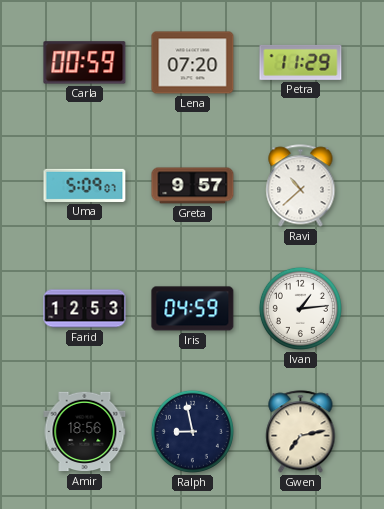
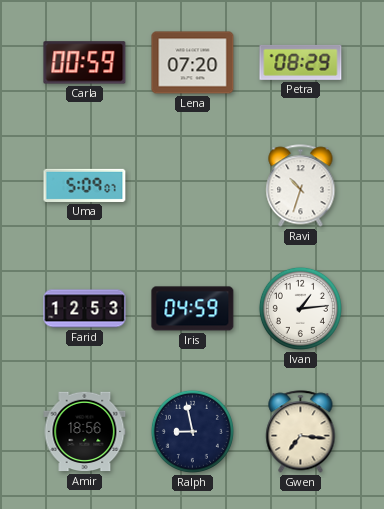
Petra: 11:29 -> 08:29 (301, 62)
Greta: 9:57 -> none (193, 186)
Ravi: 10:38 -> 10:33 (301, 186)
Gwen: 7:13 -> 7:16 (301, 432)
